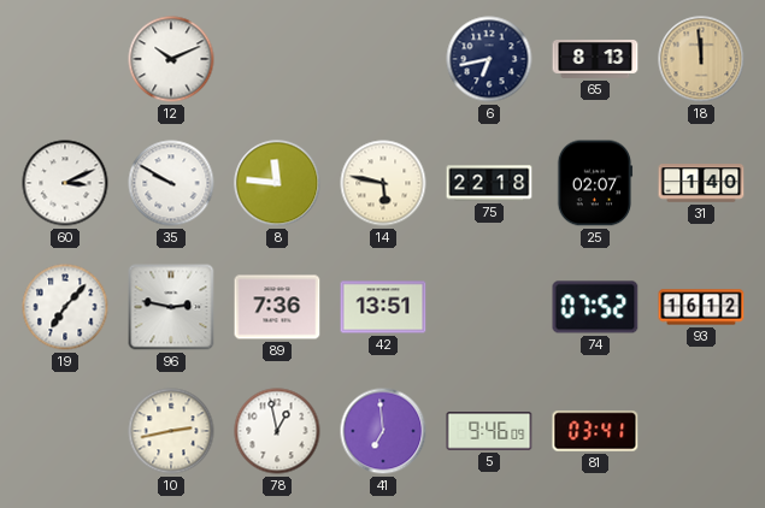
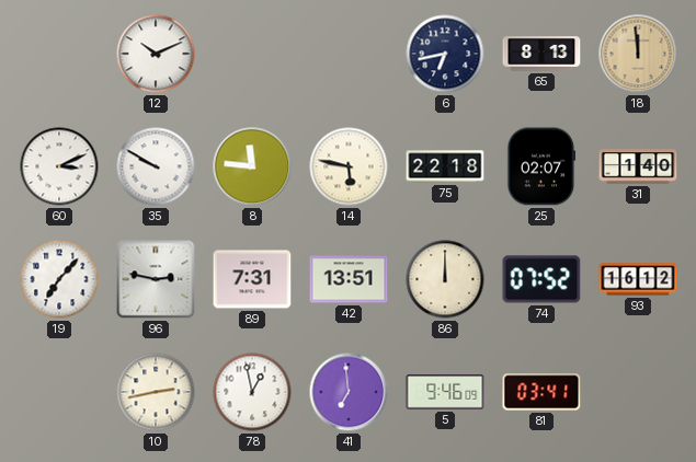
89: 7:36 -> 7:31 (252, 279)
86: none -> 12:00 (445, 279)
